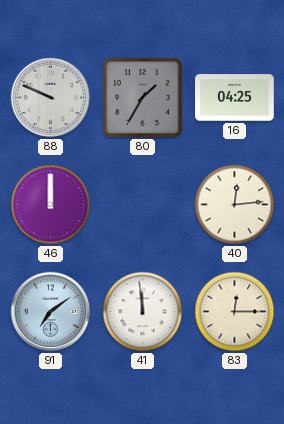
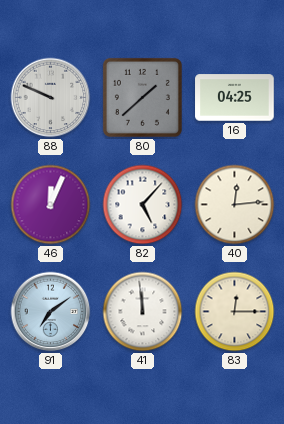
80: 1:35 -> 1:38 (142, 97)
46: 12:00 -> 12:04 (51, 205)
82: none -> 5:07 (143, 205)
